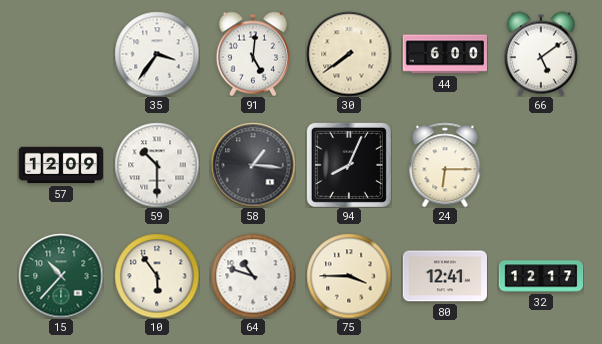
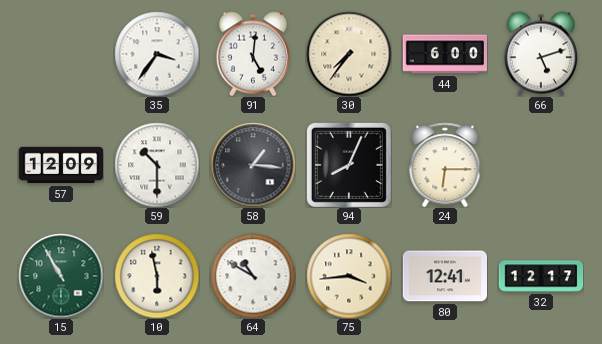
30: 7:39 -> 7:36 (349, 54)
66: 5:09 -> 5:12 (541, 54)
15: 10:37 -> 10:55 (61, 276)
10: 5:54 -> 5:58 (157, 276)
64: 10:48 -> 10:50 (253, 276)
75: 3:45 -> 3:44 (349, 276)
